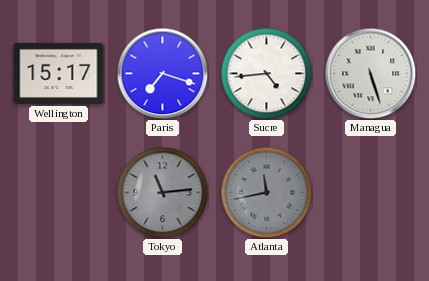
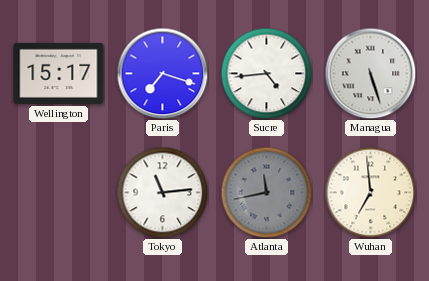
Tokyo dial: grey -> white (162, 192)
Wuhan: none -> 6:59 (370, 192)
